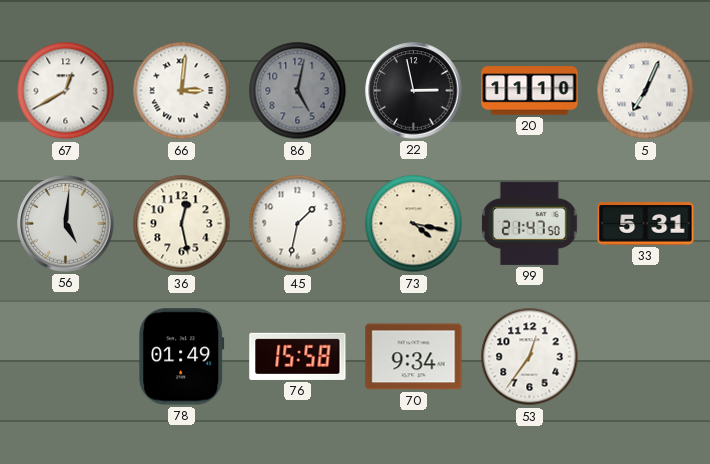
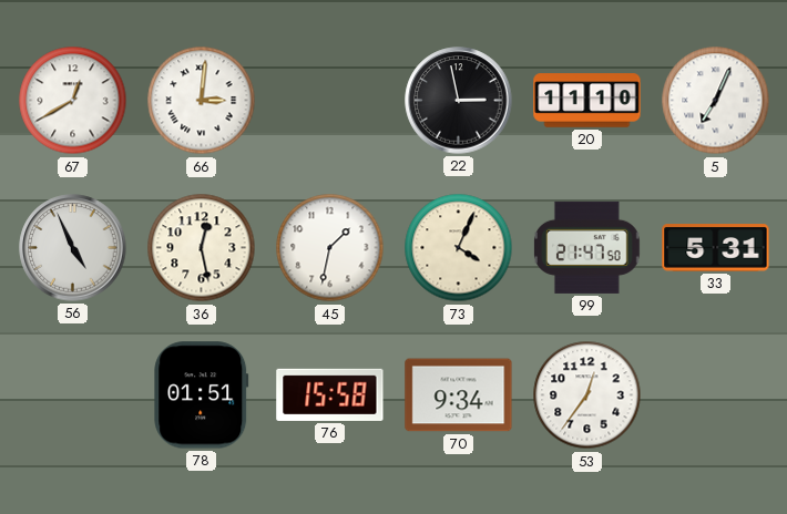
86: 5:02 -> none (298, 91)
56: 5:01 -> 4:56 (73, 248)
73: 4:17 -> 4:04 (459, 248)
78: 01:49 -> 01:51 (202, 395)
